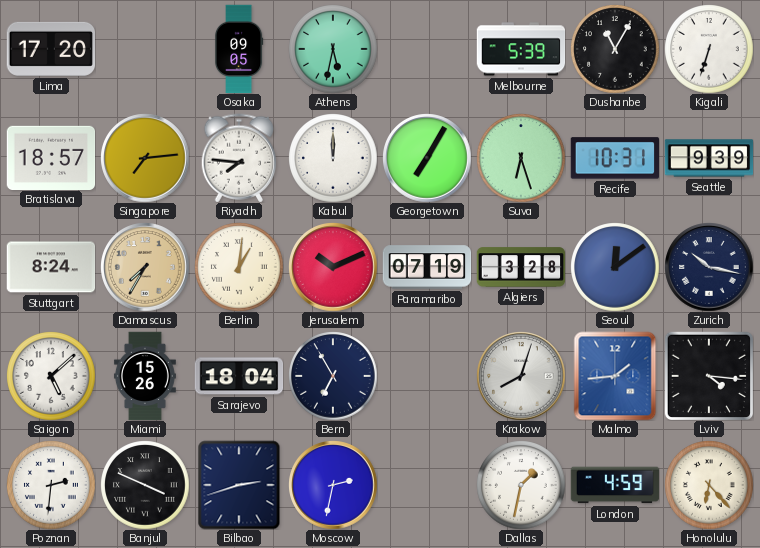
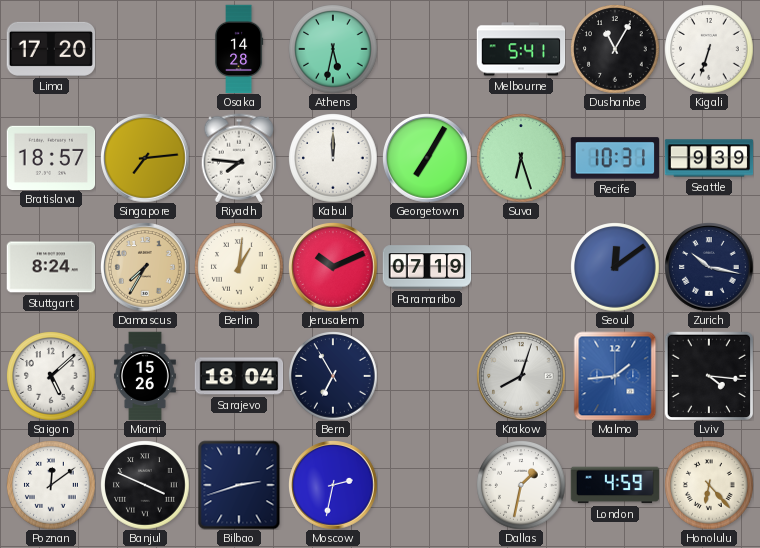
Osaka: 09:05 -> 14:28 (239, 49)
Melbourne: 5:39 -> 5:41 (521, 49)
Algiers: 3:28 -> none (521, 267)
Poznan: 2:31 -> 12:09 (51, 485)
